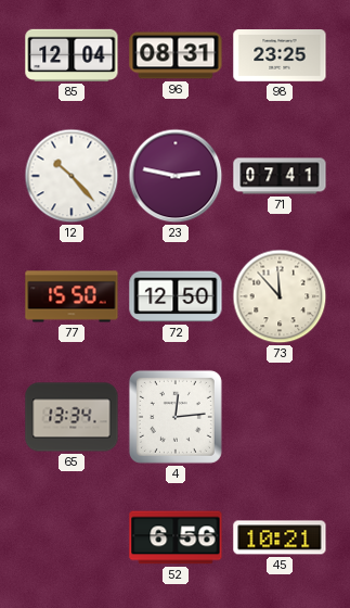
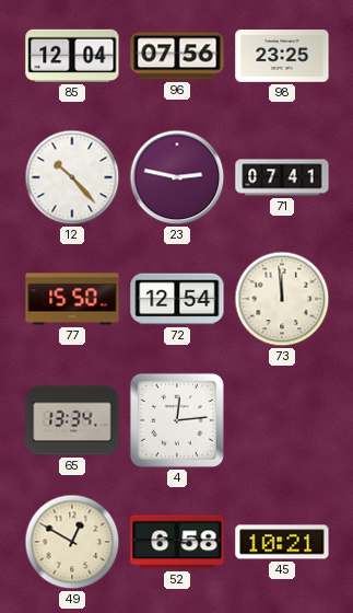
96: 08:31 -> 07:56 (177, 56)
72: 12:50 -> 12:54 (177, 299)
73: 11:53 -> 11:59 (282, 299)
49: none -> 12:50 (72, 542)
52: 6:56 -> 6:58 (177, 542)
